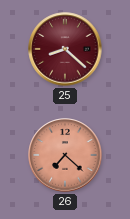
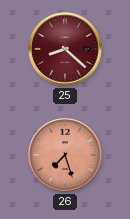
26: 7:22 -> 7:27 (65, 155)
